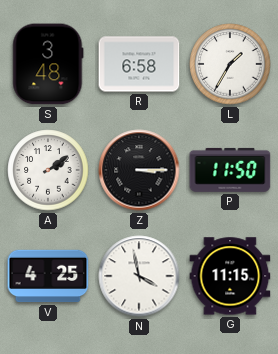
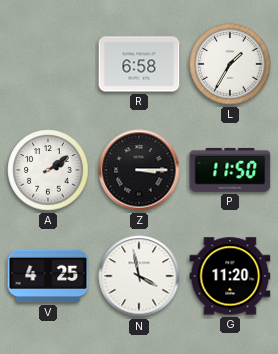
S: 3:48 -> none (48, 64)
G: 11:15 -> 11:20 (230, 276)
